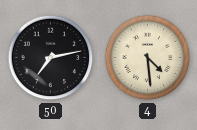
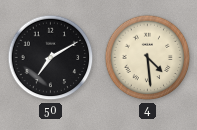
50: 7:13 -> 7:10 (51, 58)
